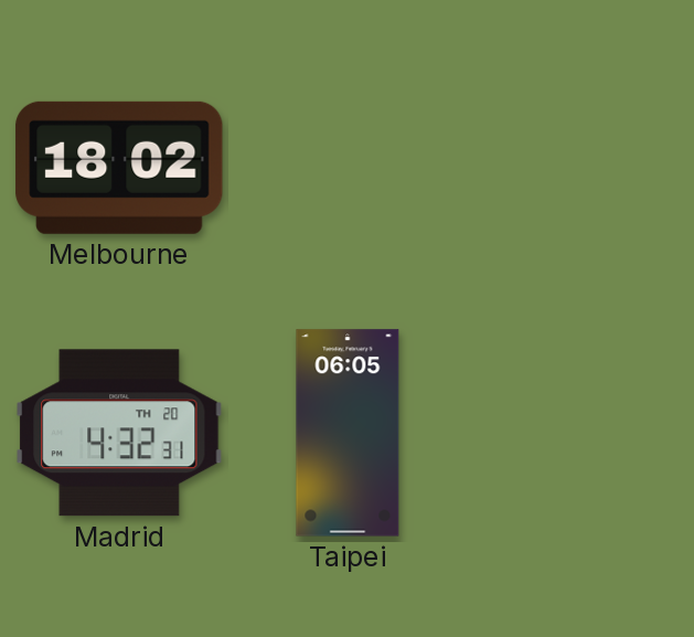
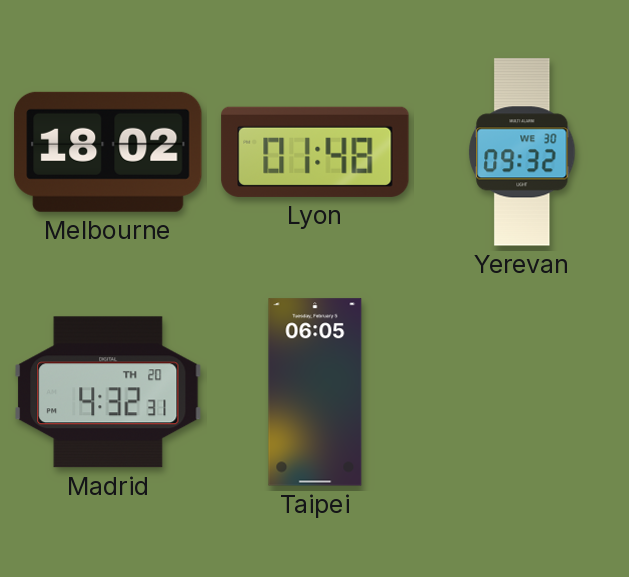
Lyon: none -> 01:48 (315, 152)
Yerevan: none -> 09:32 (522, 152)
